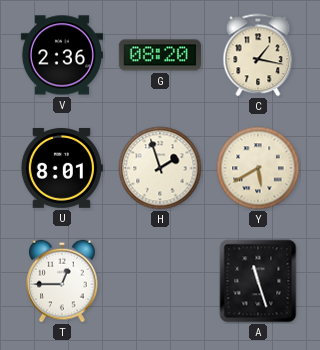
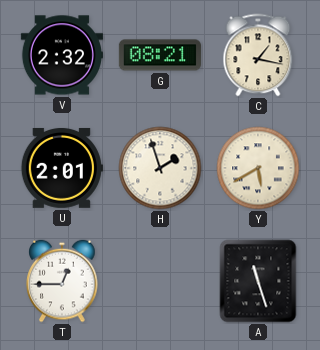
V: 2:36 -> 2:32 (62, 55)
G: 08:20 -> 08:21 (160, 55)
U: 8:01 -> 2:01 (62, 168)
